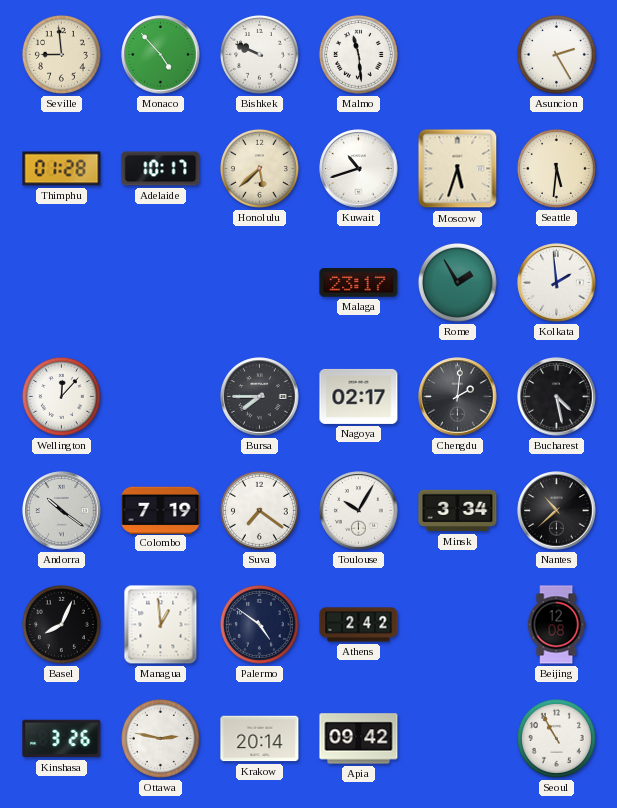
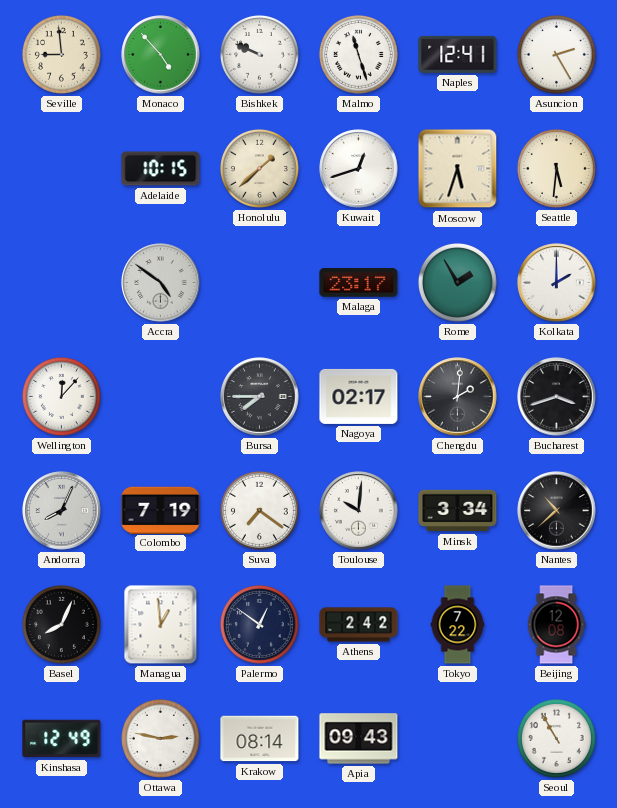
Malmo: 11:29 -> 11:27 (358, 54)
Naples: none -> 12:41 (458, 54)
Thimphu: 01:28 -> none (62, 169)
Adelaide: 10:17 -> 10:15 (161, 169)
Honolulu: 5:38 -> 1:38 (259, 168)
Kuwait: 10:42 -> 12:42 (359, 169)
Accra: none -> 4:51 (161, 283)
Kolkata: 1:59 -> 2:00 (557, 283)
Bucharest: 4:28 -> 3:42 (557, 397)
Andorra: 10:21 -> 8:04 (62, 511)
Toulouse: 10:05 -> 10:01 (359, 511)
Palermo: 4:51 -> 12:51 (259, 624)
Tokyo: none -> 7:22 (458, 625)
Kinshasa: 3:26 -> 12:49 (62, 739)
Krakow: 20:14 -> 08:14 (260, 739)
Apia: 09:42 -> 09:43 (359, 739)
